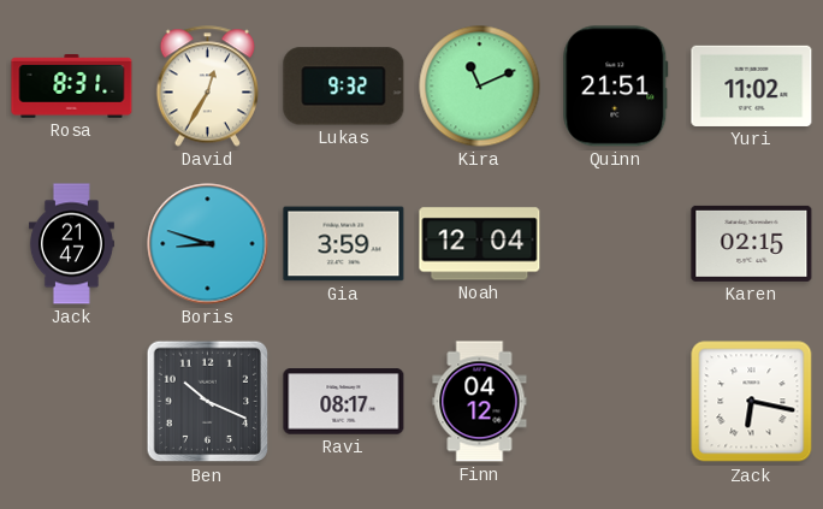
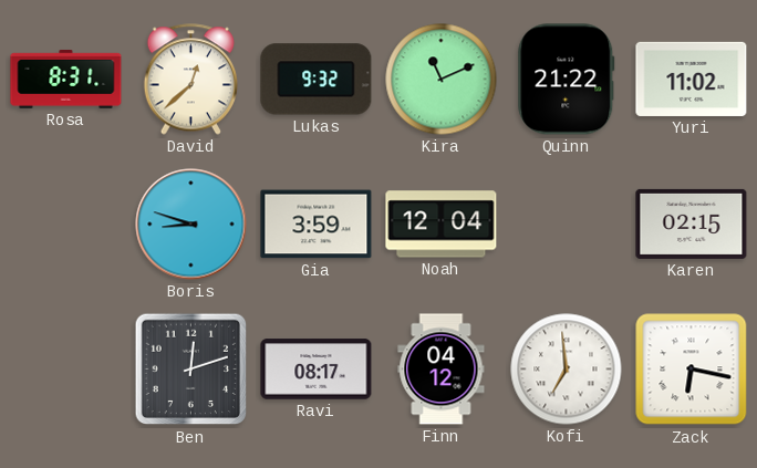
David: 12:35 -> 12:38 (190, 80)
Quinn: 21:51 -> 21:22 (567, 80)
Jack: 21:47 -> none (71, 244)
Ben: 10:19 -> 12:12 (191, 370)
Kofi: none -> 6:59 (567, 370)
